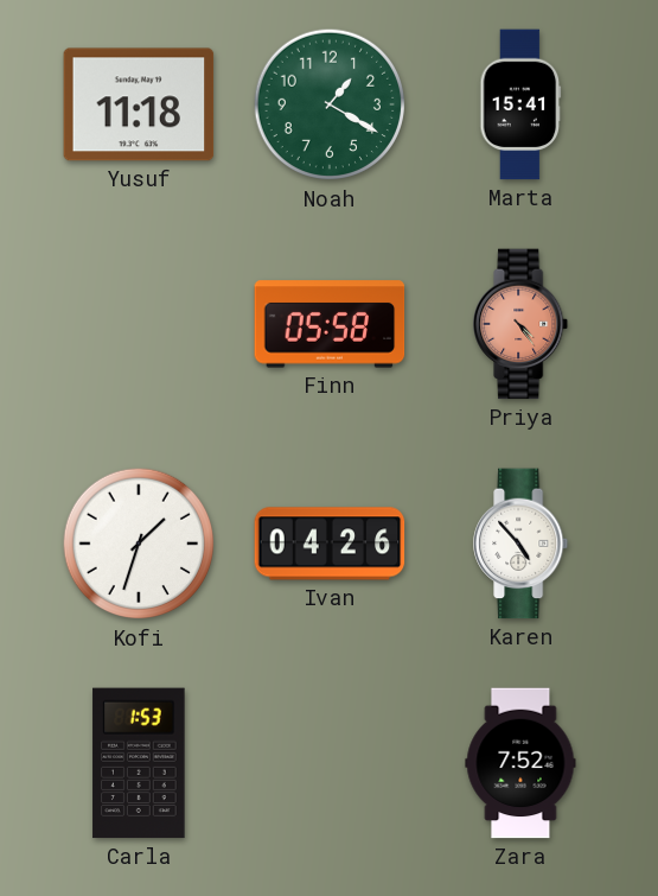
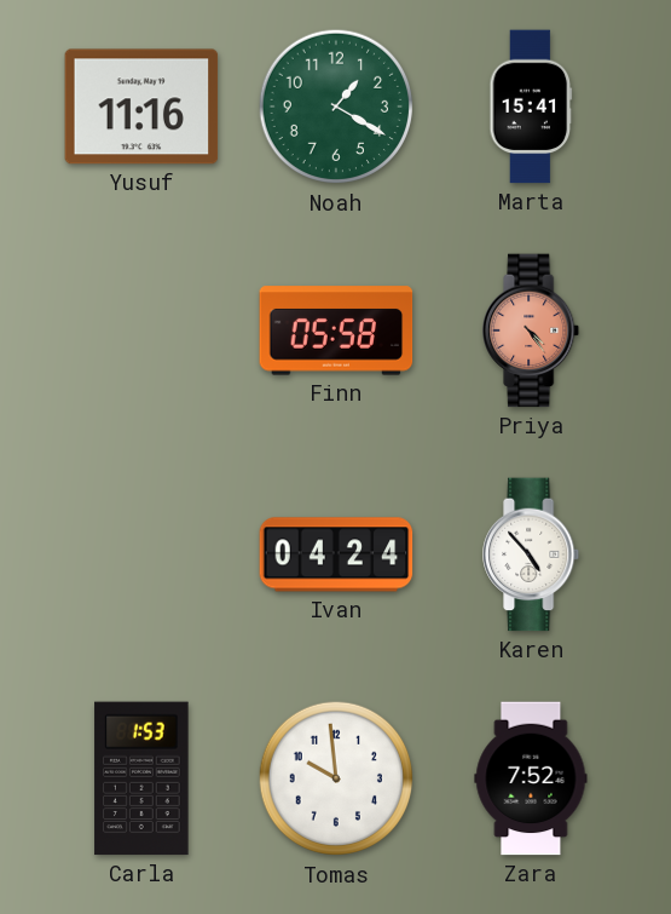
Yusuf: 11:18 -> 11:16 (141, 107)
Kofi: 1:33 -> none (139, 544)
Ivan: 04:26 -> 04:24 (336, 554)
Tomas: none -> 9:59 (336, 778)
